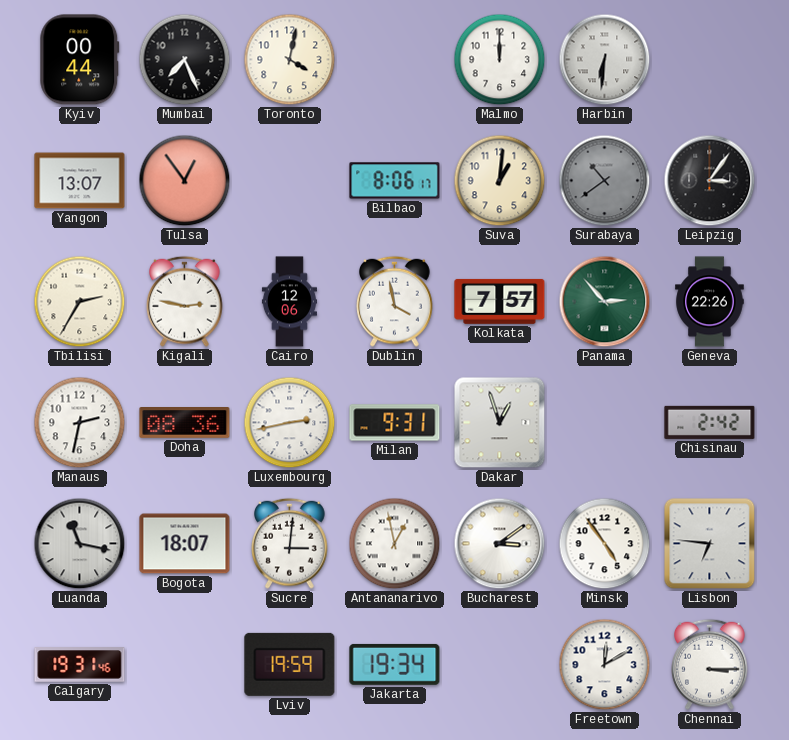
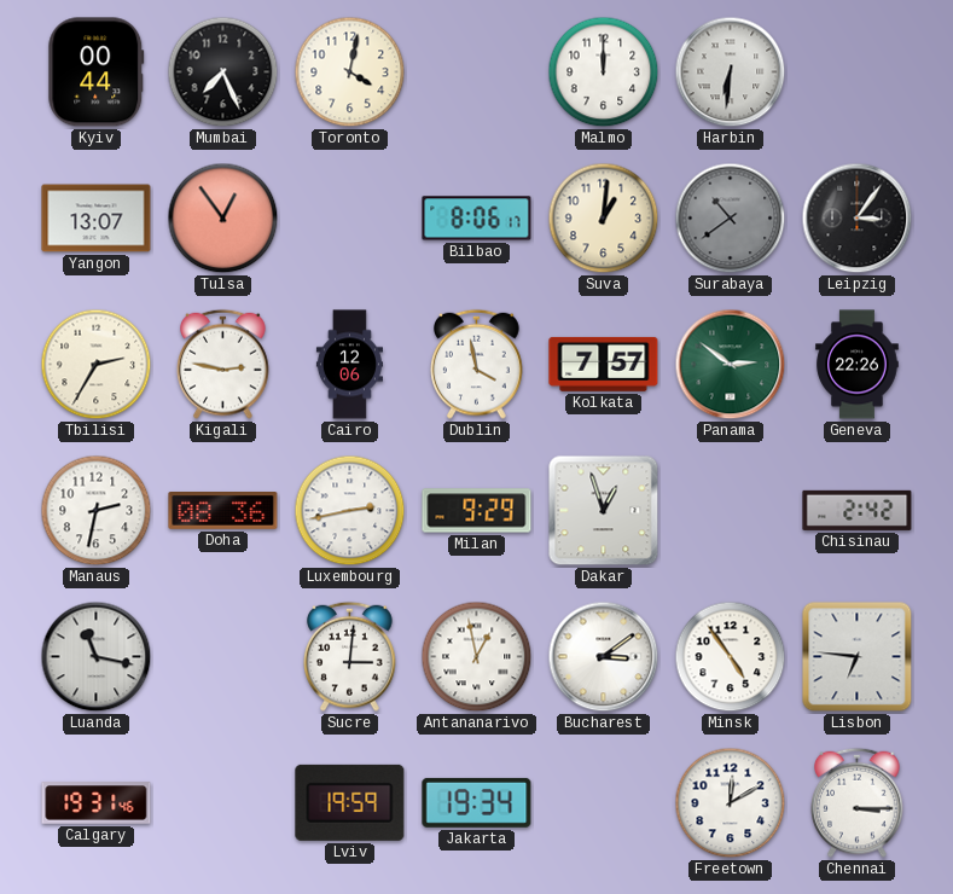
Panama: 2:53 -> 2:51 (731, 365)
Milan: 9:31 -> 9:29 (477, 511)
Bogota: 18:07 -> none (185, 544)
